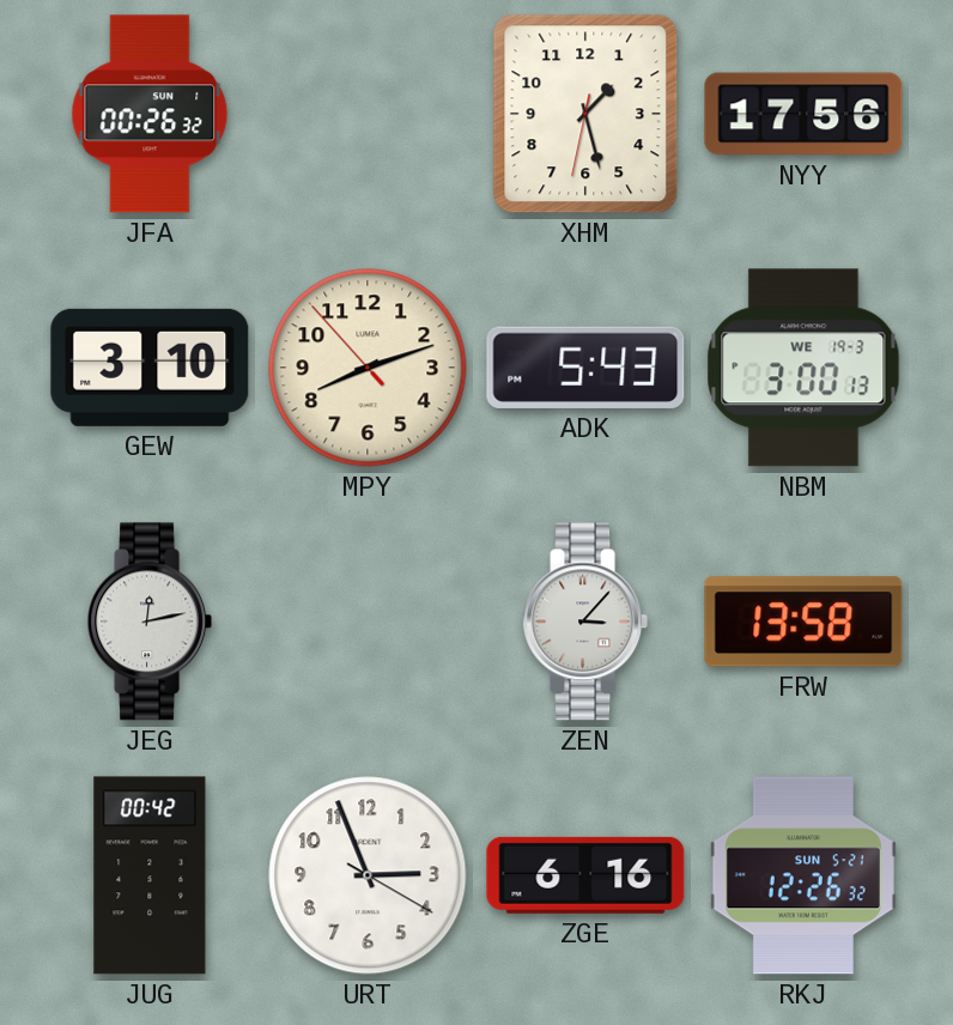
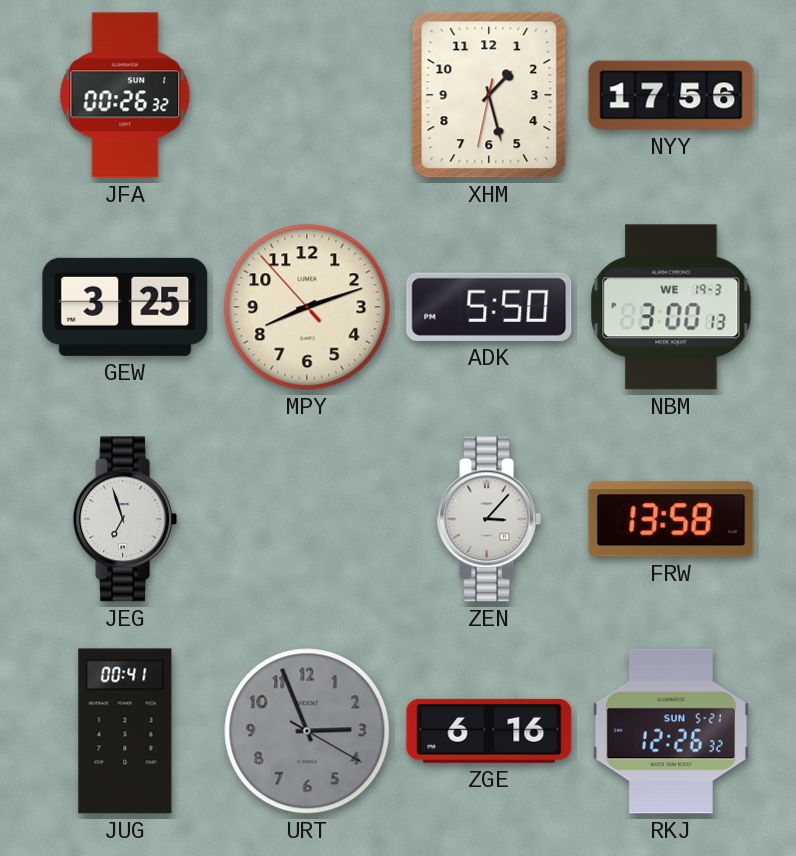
GEW: 3:10 -> 3:25 (125, 307)
ADK: 5:43 -> 5:50 (489, 307)
JEG: 12:13 -> 6:57 (125, 519)
JUG: 00:42 -> 00:41 (125, 731)
URT dial: white -> grey (307, 731)
